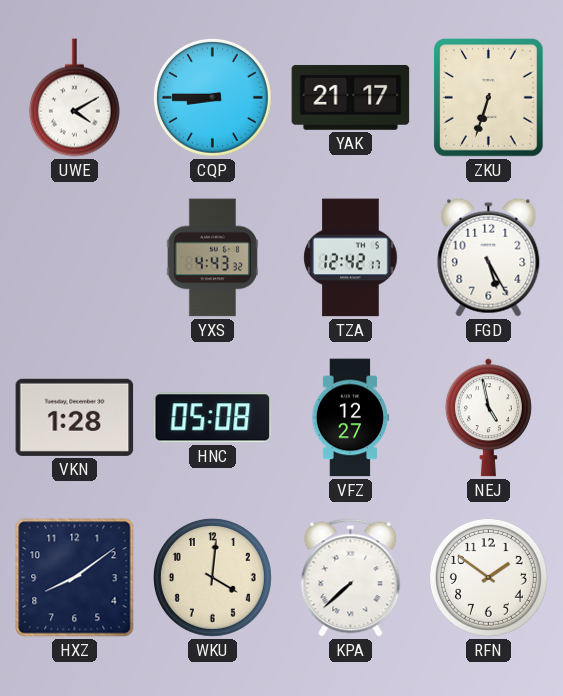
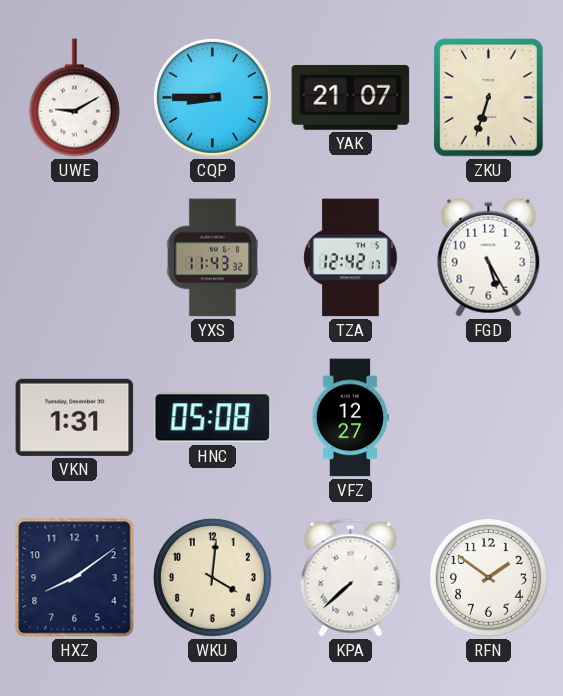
UWE: 4:10 -> 9:10 (74, 98)
YAK: 21:17 -> 21:07 (351, 97)
YXS: 4:43 -> 11:43 (212, 258)
VKN: 1:28 -> 1:31 (75, 417)
NEJ: 4:58 -> none (488, 418)
